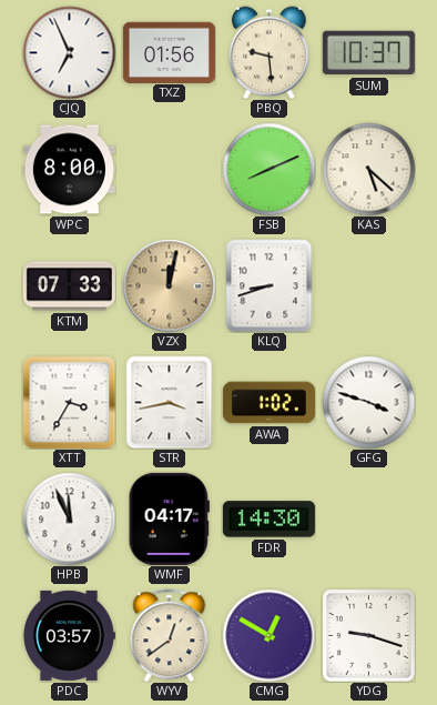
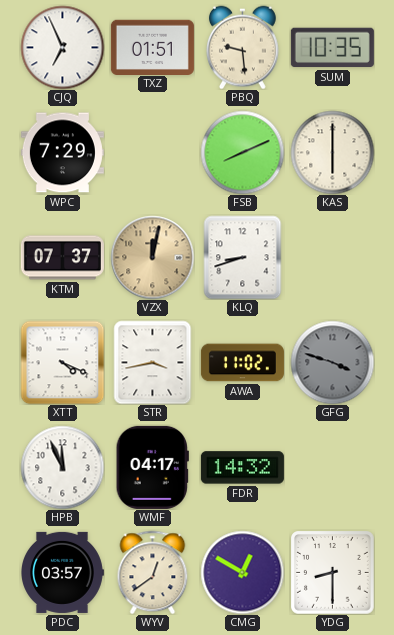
TXZ: 01:56 -> 01:51 (152, 47)
SUM: 10:37 -> 10:35 (332, 48)
WPC: 8:00 -> 7:29 (62, 153)
KAS: 5:22 -> 6:00 (332, 152)
KTM: 07:33 -> 07:37 (62, 258)
XTT: 3:35 -> 4:19 (62, 362)
AWA: 1:02 -> 11:02 (242, 363)
GFG dial: white -> grey (332, 362)
FDR: 14:30 -> 14:32 (242, 468)
YDG: 9:18 -> 8:30 (333, 573)
